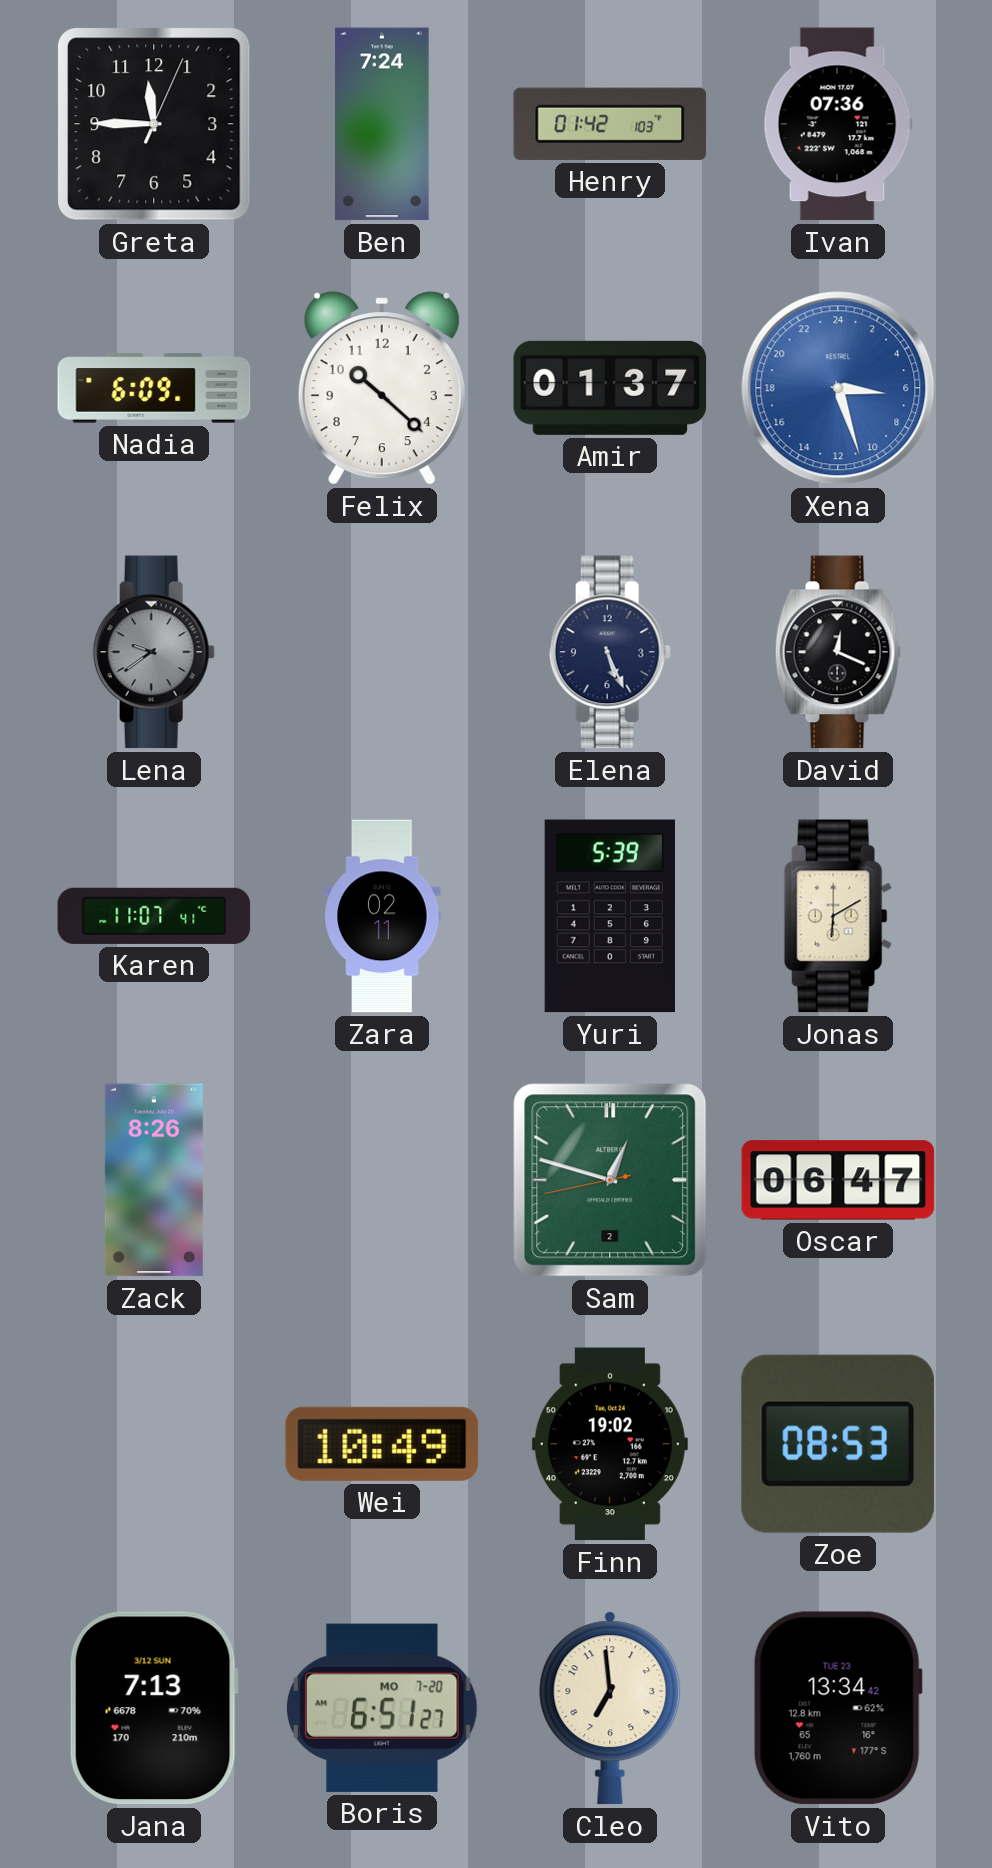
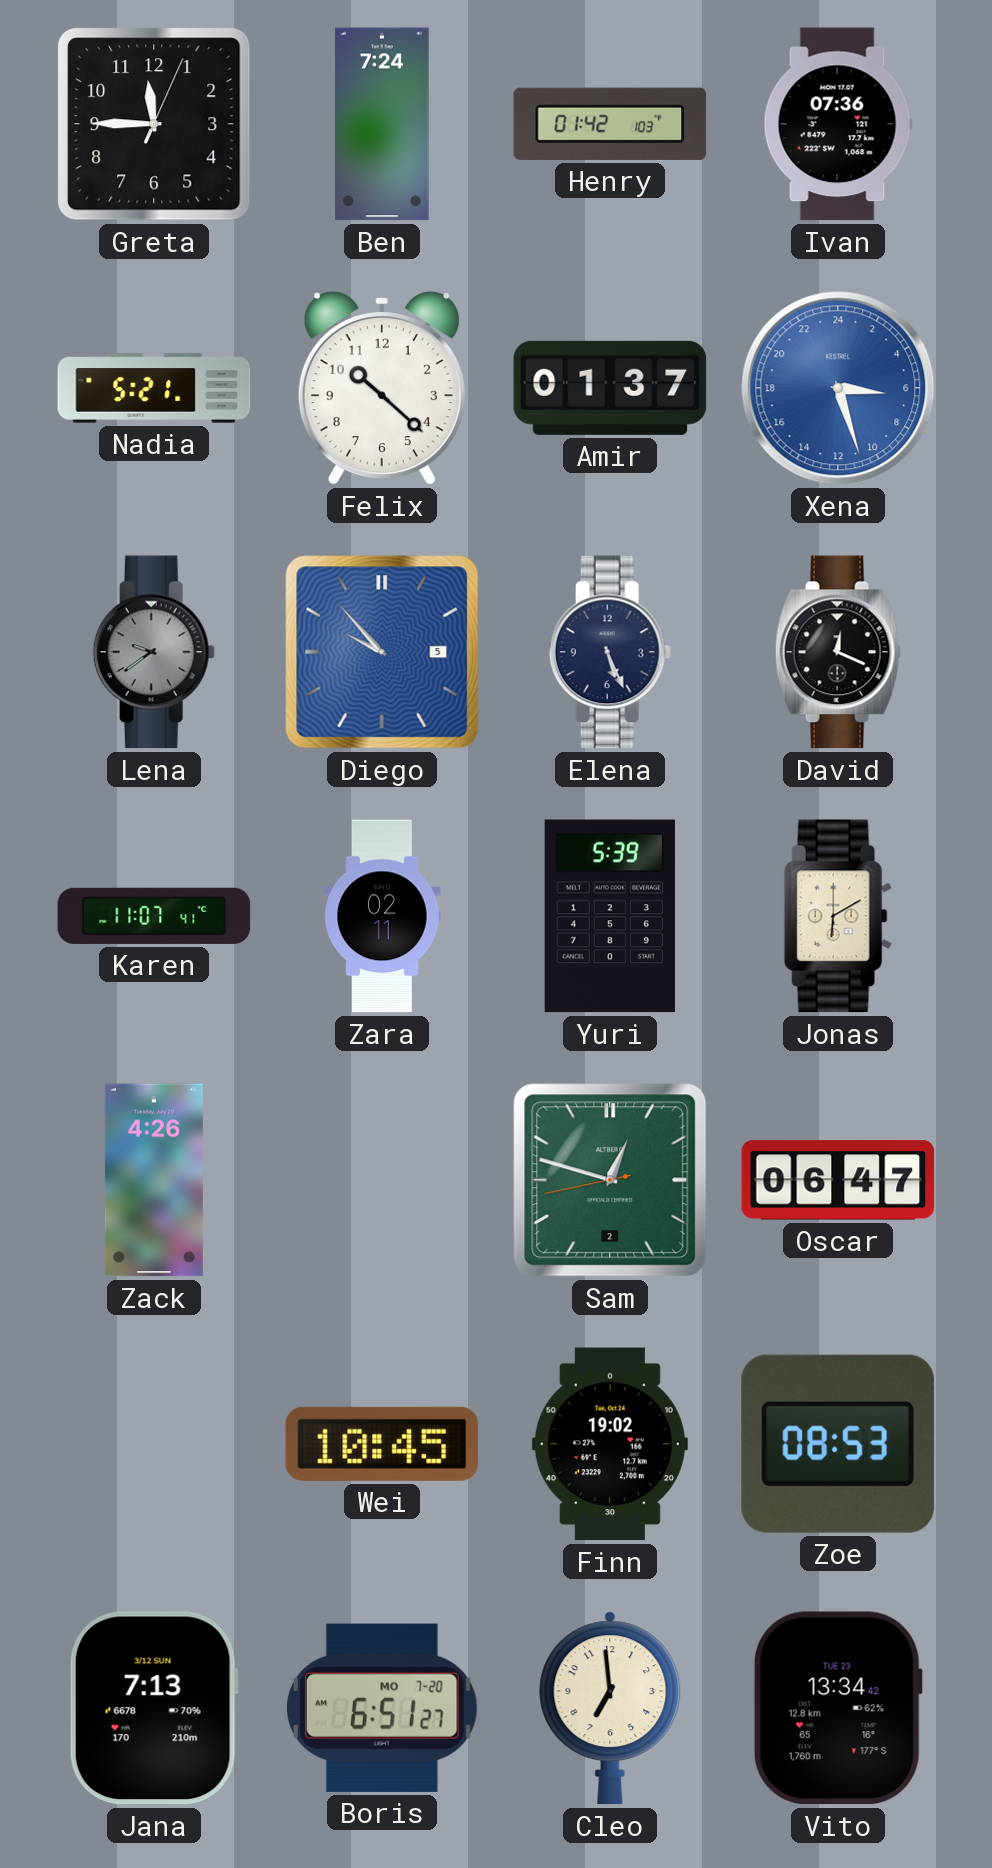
Nadia: 6:09 -> 5:21 (154, 388)
Diego: none -> 9:53 (382, 652)
Zack: 8:26 -> 4:26 (154, 1180)
Wei: 10:49 -> 10:45 (382, 1444)
